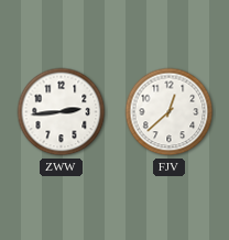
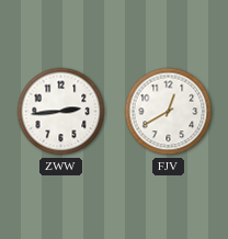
FJV: 12:38 -> 12:40 (169, 112)
